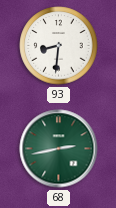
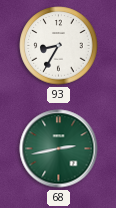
93: 8:31 -> 8:35 (59, 46)
